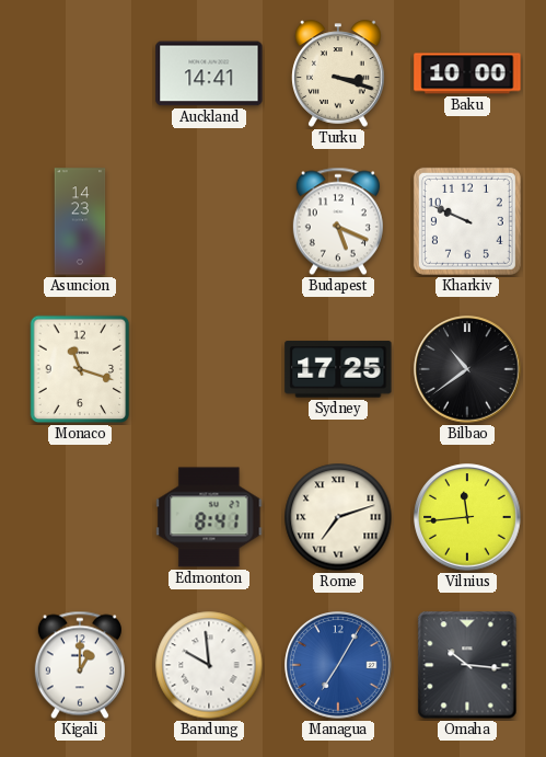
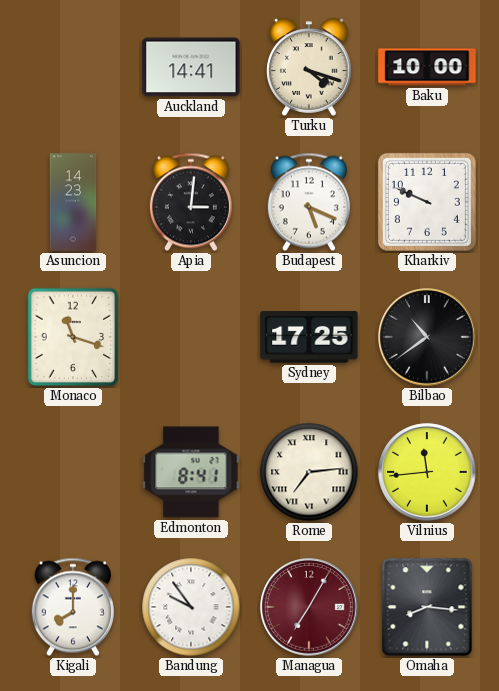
Turku: 3:18 -> 4:18 (309, 67)
Apia: none -> 3:01 (191, 202)
Rome: 7:12 -> 7:14 (309, 472)
Kigali: 1:00 -> 8:00 (73, 607)
Bandung: 9:59 -> 9:54 (191, 607)
Managua dial: blue -> burgundy (309, 607)
Omaha: 10:16 -> 8:16 (427, 607)
